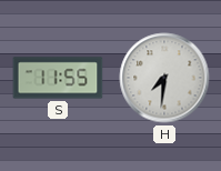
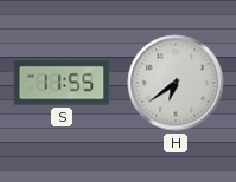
H: 7:31 -> 6:39 (176, 83)
